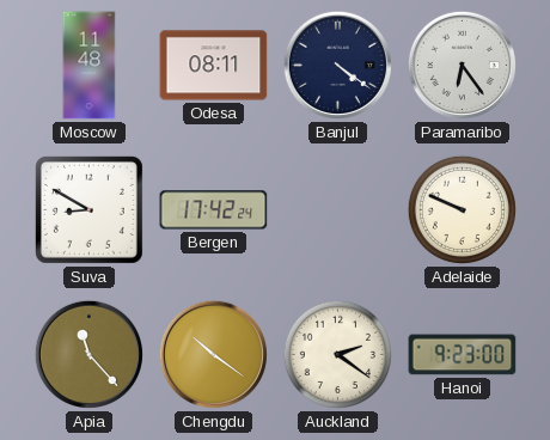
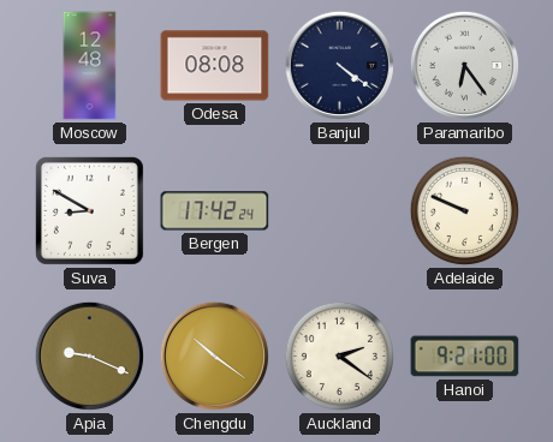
Moscow: 11:48 -> 12:48 (90, 66)
Odesa: 08:11 -> 08:08 (215, 66)
Apia: 11:23 -> 9:19 (89, 356)
Hanoi: 9:23 -> 9:21 (465, 357)
